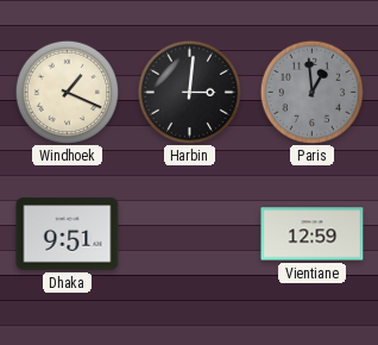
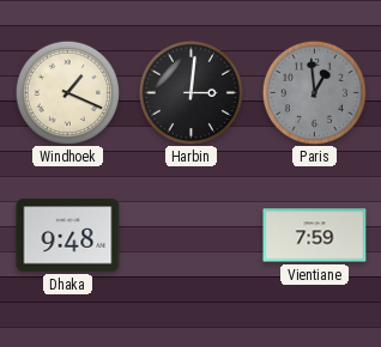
Dhaka: 9:51 -> 9:48 (68, 236)
Vientiane: 12:59 -> 7:59 (315, 236)
